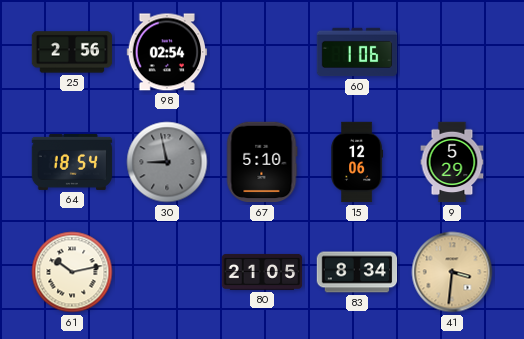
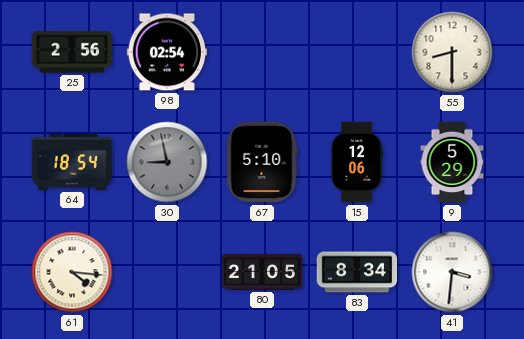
60: 1:06 -> none (357, 52)
55: none -> 8:30 (452, 52)
61: 10:13 -> 4:16 (72, 272)
41 dial: champagne -> white (452, 272)
